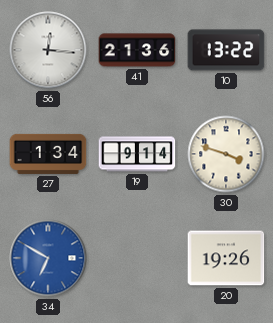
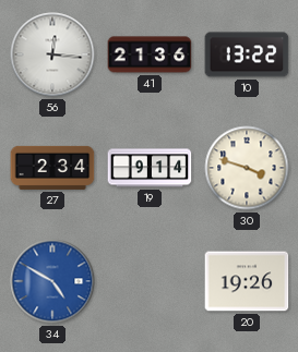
27: 1:34 -> 2:34 (52, 168)
34: 6:50 -> 4:50 (52, 281)
